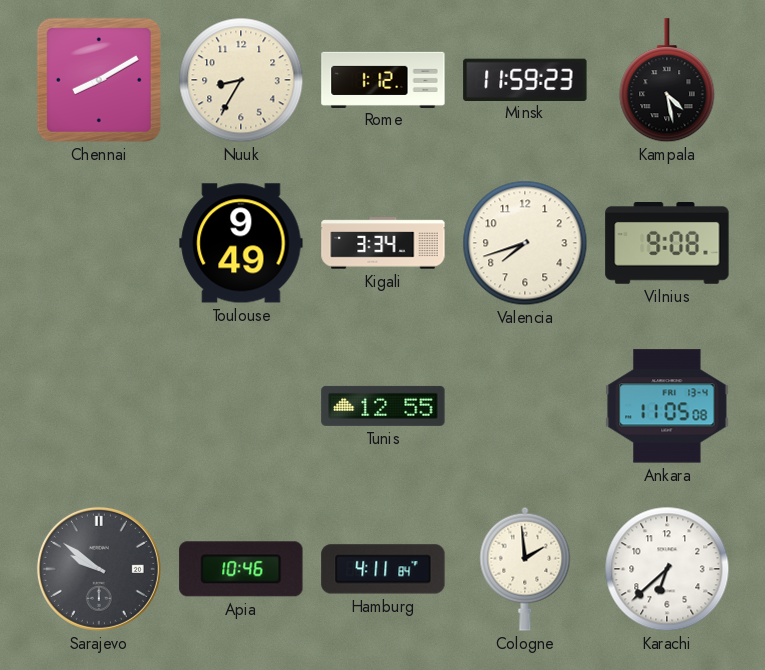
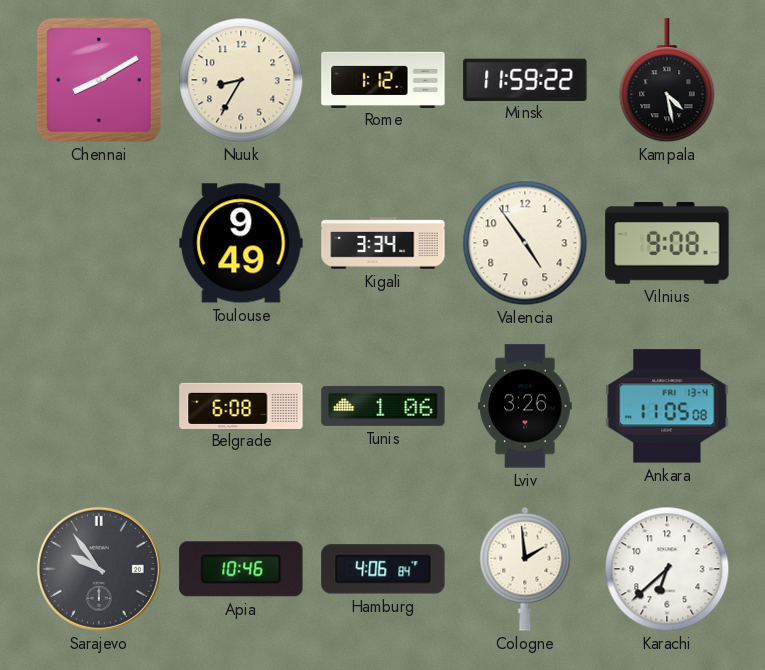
Minsk: 11:59:23 -> 11:59:22 (525, 79)
Valencia: 7:42 -> 4:54 (525, 243)
Belgrade: none -> 6:08 (241, 405)
Tunis: 12:55 -> 1:06 (383, 406)
Lviv: none -> 3:26 (525, 406)
Sarajevo: 9:51 -> 9:54 (99, 569)
Hamburg: 4:11 -> 4:06 (383, 569)
